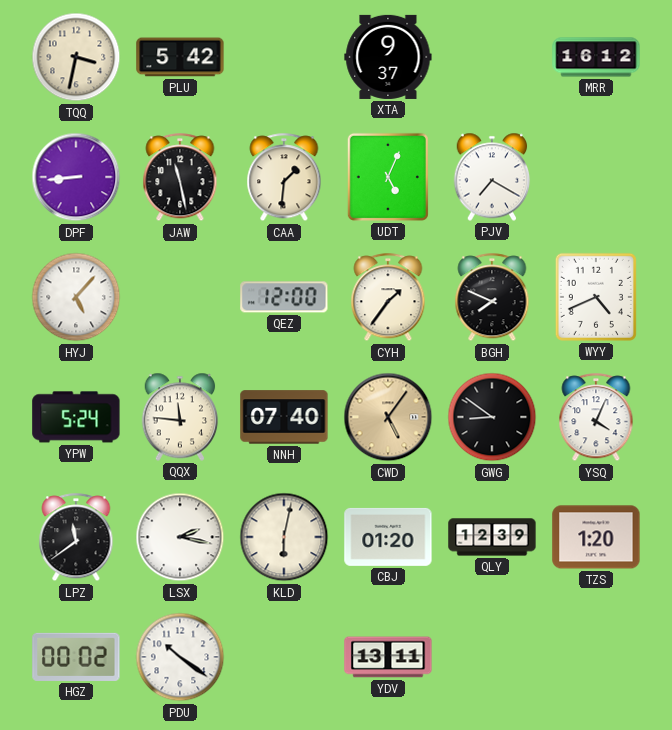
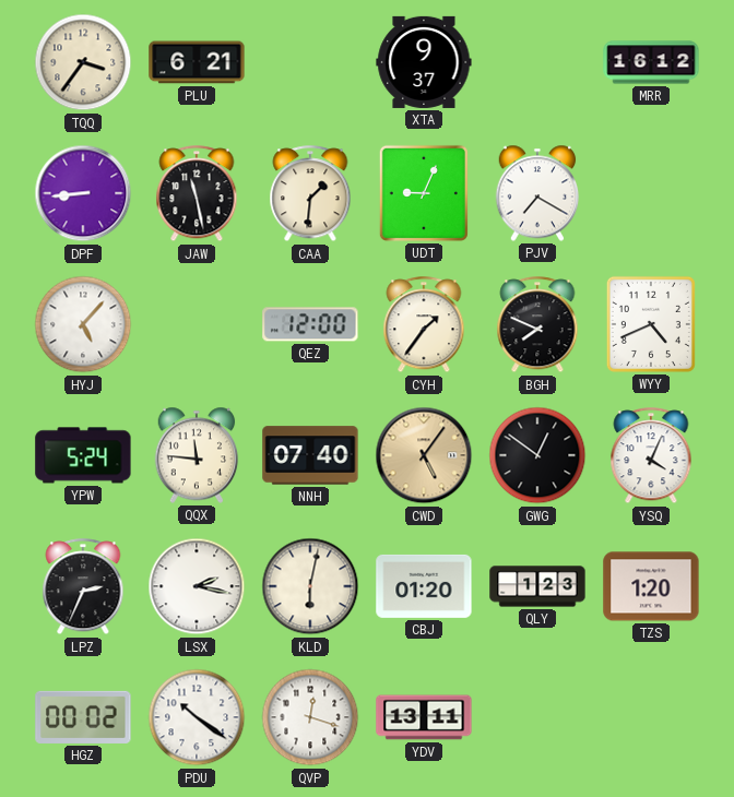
TQQ: 3:32 -> 3:36 (83, 62)
PLU: 5:42 -> 6:21 (197, 62)
UDT: 5:04 -> 9:04 (424, 193)
GWG: 8:51 -> 12:51 (537, 455)
LPZ: 11:39 -> 2:34 (83, 587)
QLY: 12:39 -> 1:23 (537, 586)
QVP: none -> 12:18 (310, 717)
